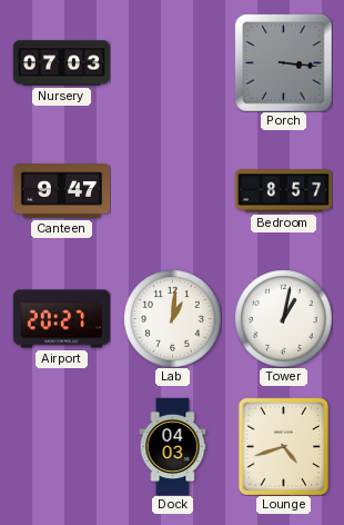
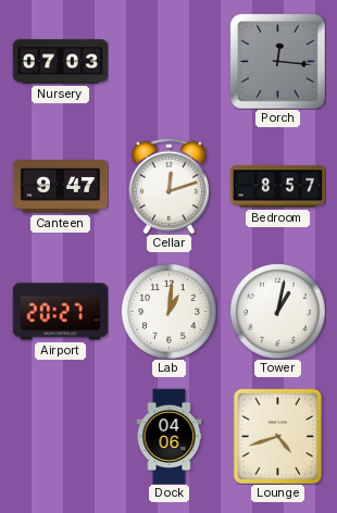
Porch: 3:16 -> 12:16 (277, 61)
Cellar: none -> 12:12 (168, 186)
Dock: 04:03 -> 04:06 (170, 436)
